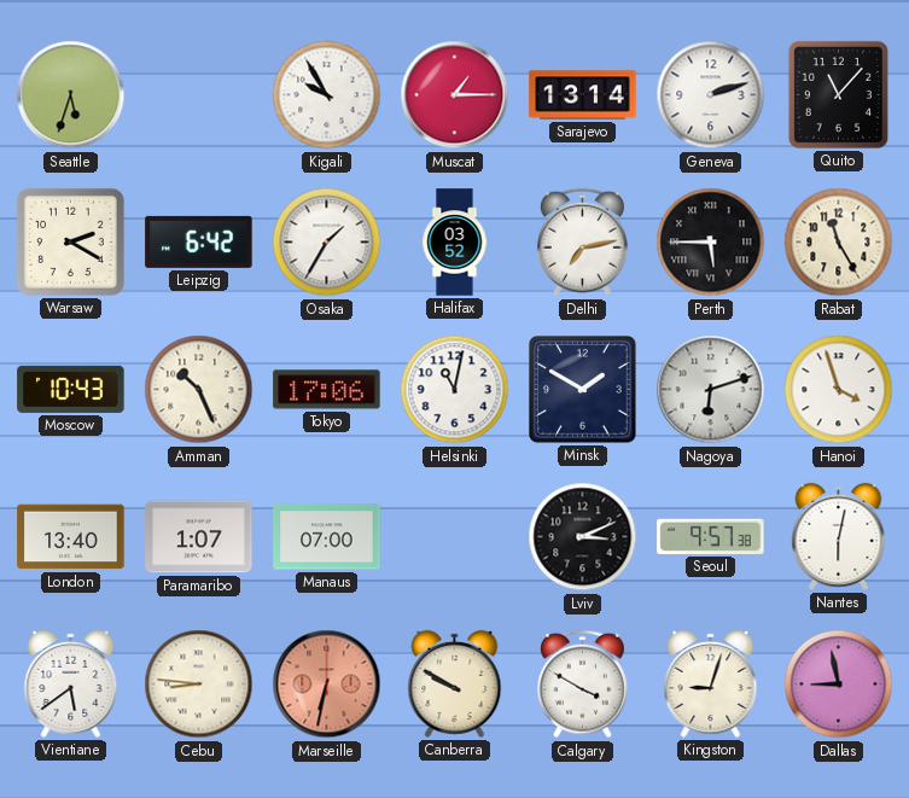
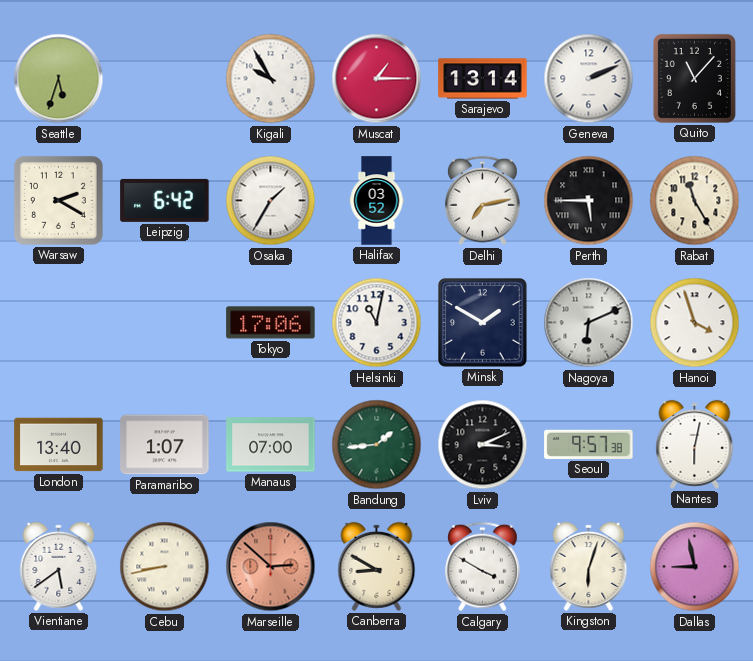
Geneva: 2:12 -> 2:11 (589, 79)
Moscow: 10:43 -> none (71, 389)
Amman: 10:26 -> none (199, 390)
Nagoya: 6:12 -> 6:11 (589, 323)
Bandung: none -> 1:44 (377, 445)
Cebu: 8:46 -> 8:43 (165, 567)
Marseille: 6:32 -> 2:52 (271, 567)
Canberra: 9:50 -> 8:50 (377, 566)
Kingston: 9:03 -> 6:03 (589, 566)
